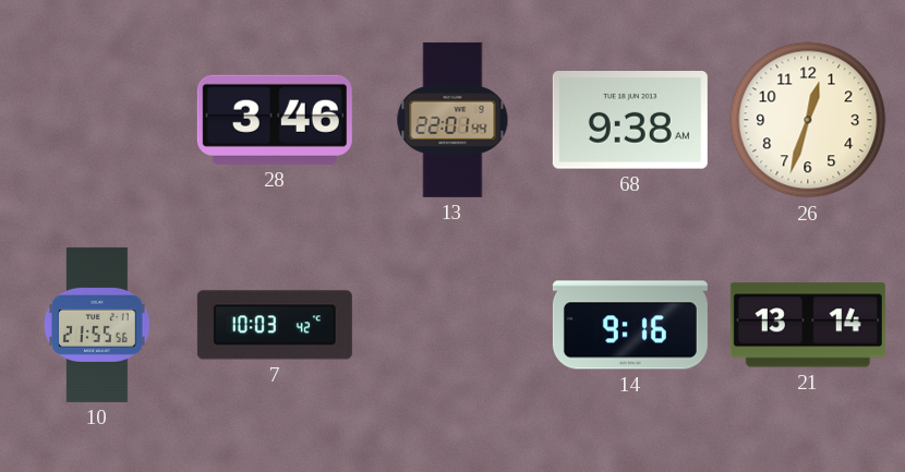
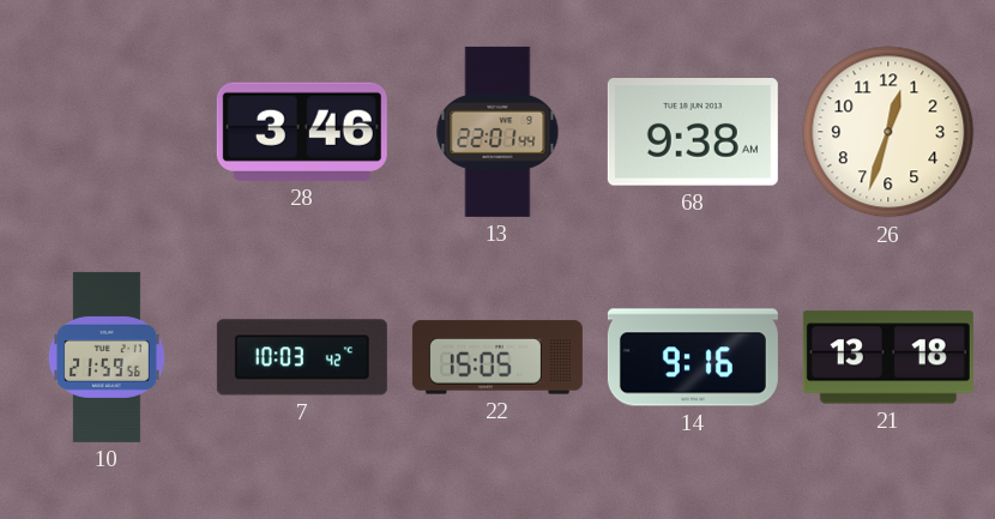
10: 21:55 -> 21:59 (107, 357)
22: none -> 15:05 (497, 357)
21: 13:14 -> 13:18 (888, 357)
